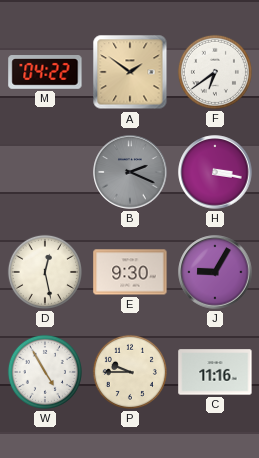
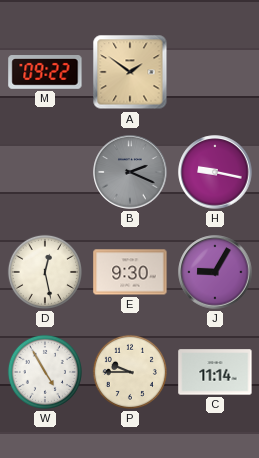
M: 04:22 -> 09:22 (45, 73)
F: 6:39 -> none (215, 72)
H: 3:17 -> 9:17 (215, 172)
C: 11:16 -> 11:14 (215, 372)
